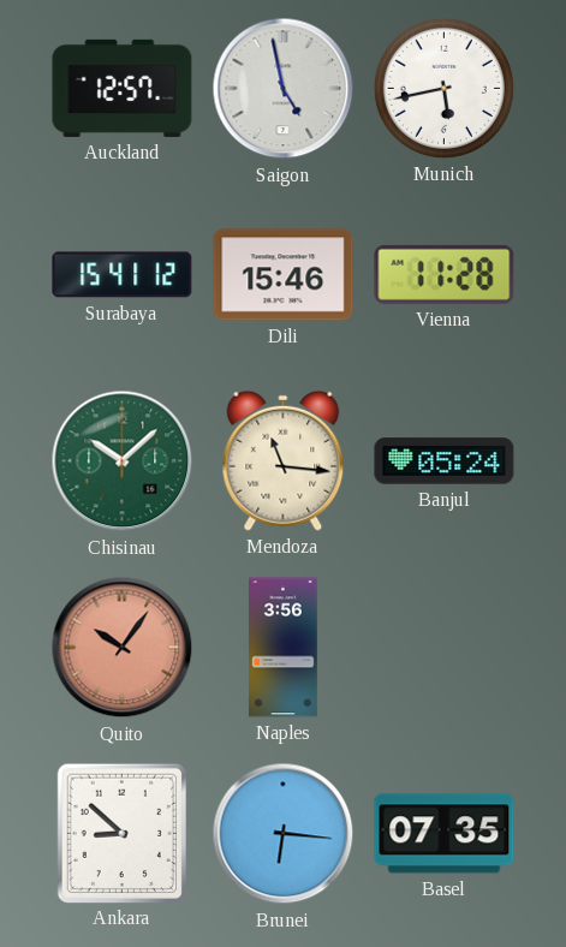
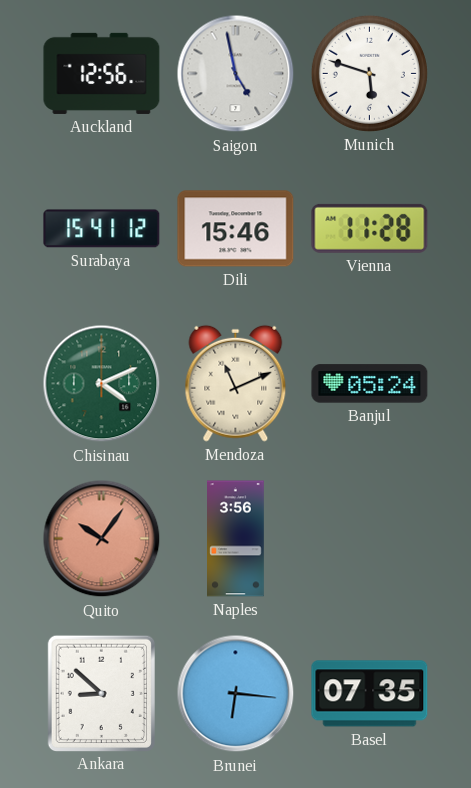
Auckland: 12:57 -> 12:56 (102, 73)
Munich: 5:43 -> 5:48 (369, 73)
Chisinau: 10:08 -> 4:11 (102, 384)
Mendoza: 11:16 -> 11:11 (236, 383)
